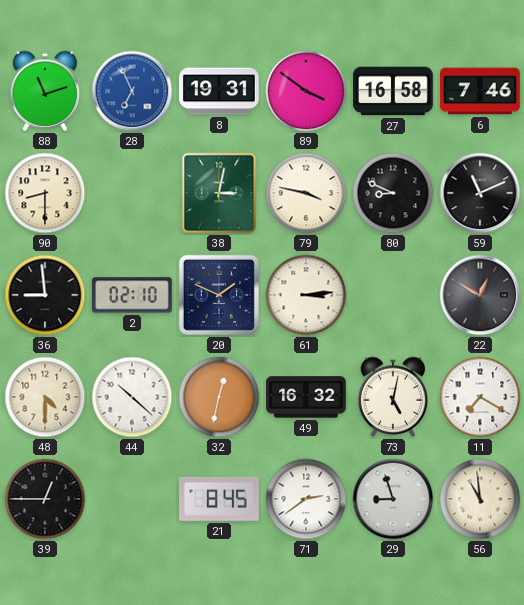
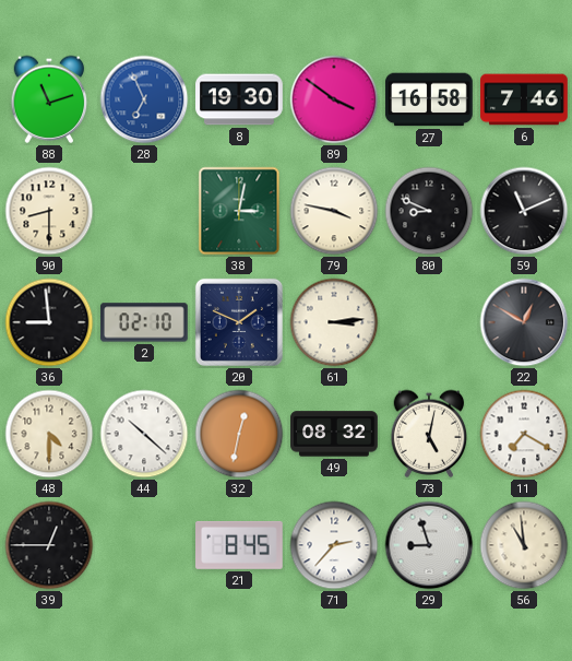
8: 19:31 -> 19:30 (239, 99)
49: 16:32 -> 08:32 (334, 434)
71: 2:39 -> 2:37 (334, 545)
